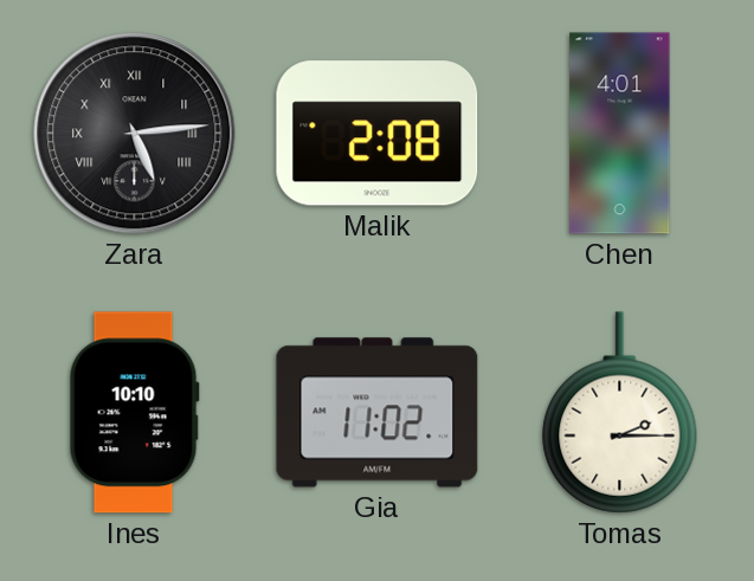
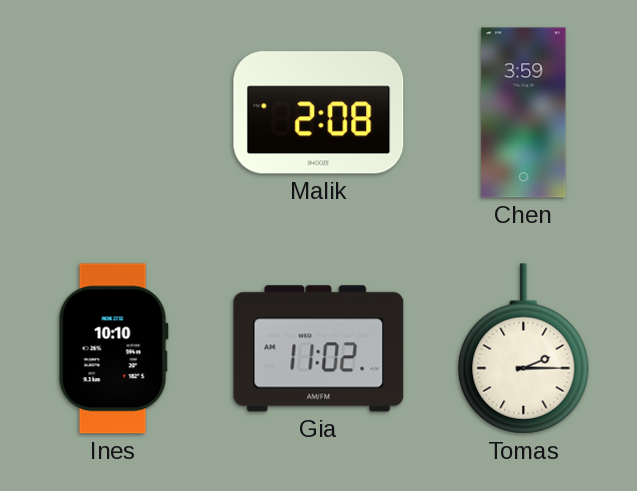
Zara: 5:14 -> none (135, 134)
Chen: 4:01 -> 3:59 (524, 113)
